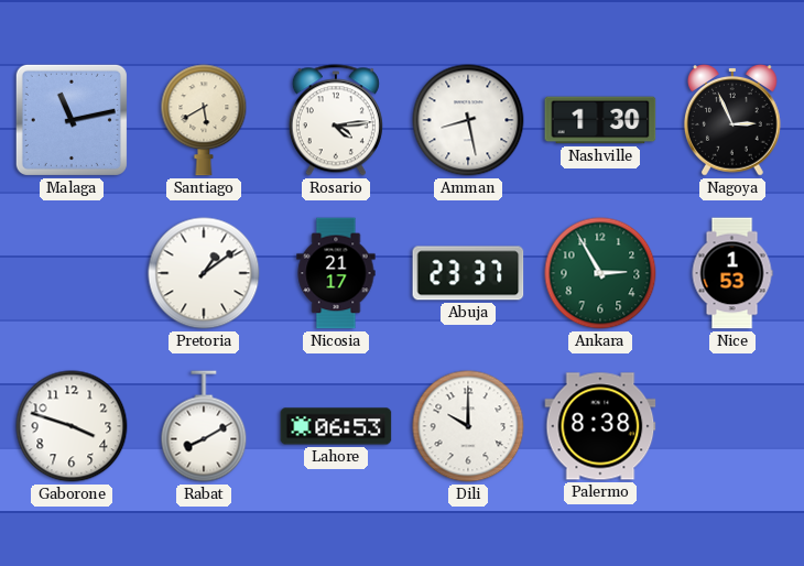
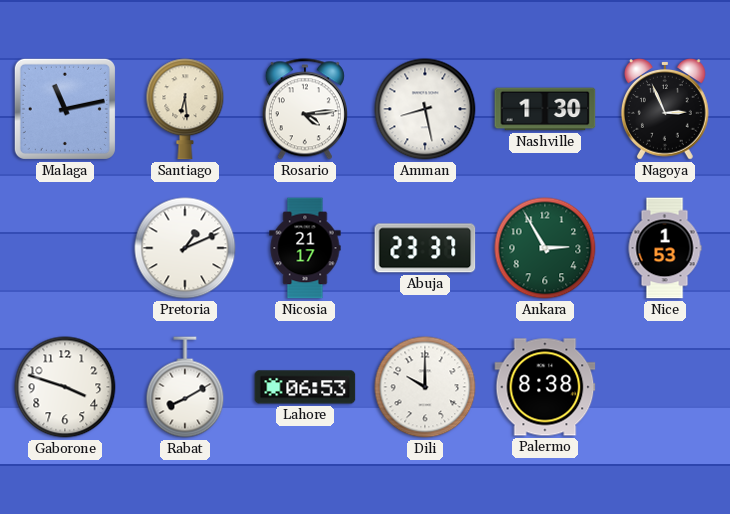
Santiago: 5:40 -> 6:29 (185, 109)
Pretoria: 1:09 -> 1:11 (185, 248)
